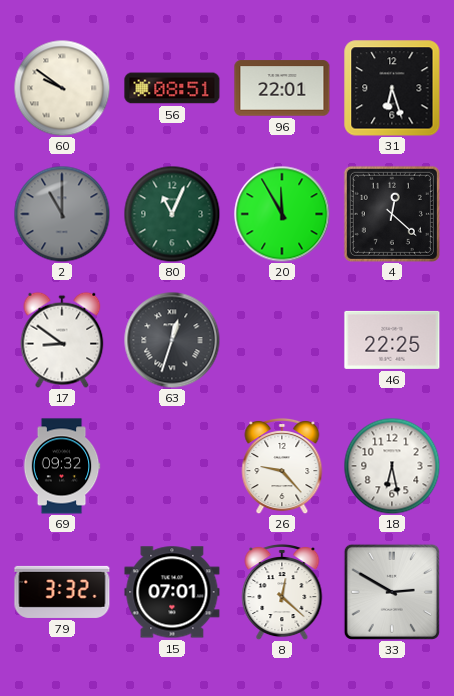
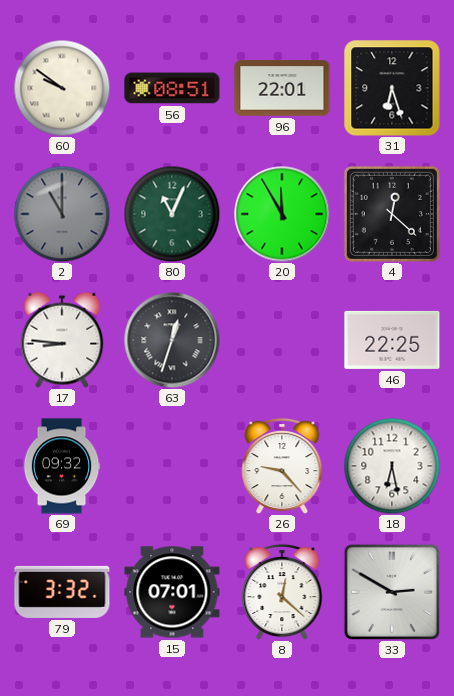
17: 8:51 -> 8:46 (62, 340)
